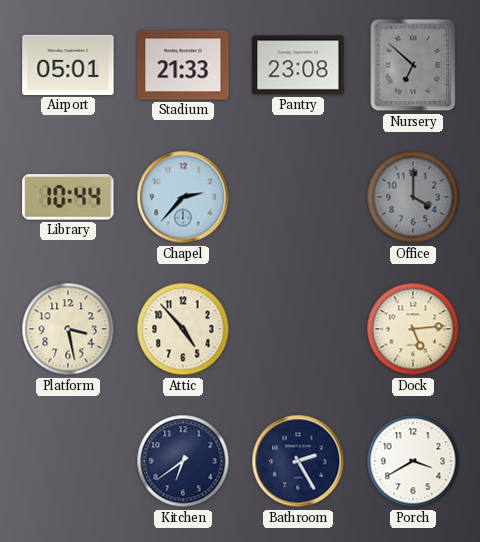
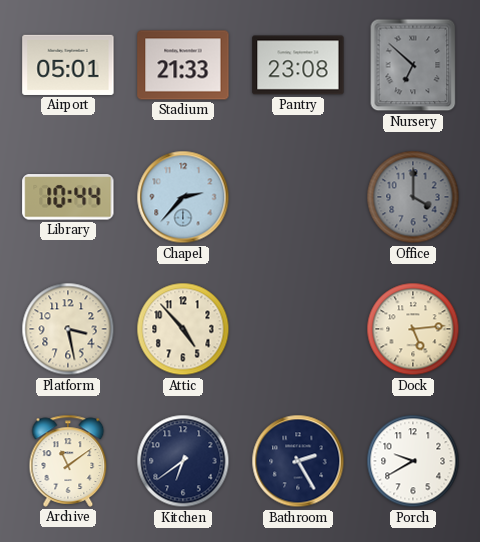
Archive: none -> 11:09 (68, 461)
Porch: 3:40 -> 9:40 (413, 461)
